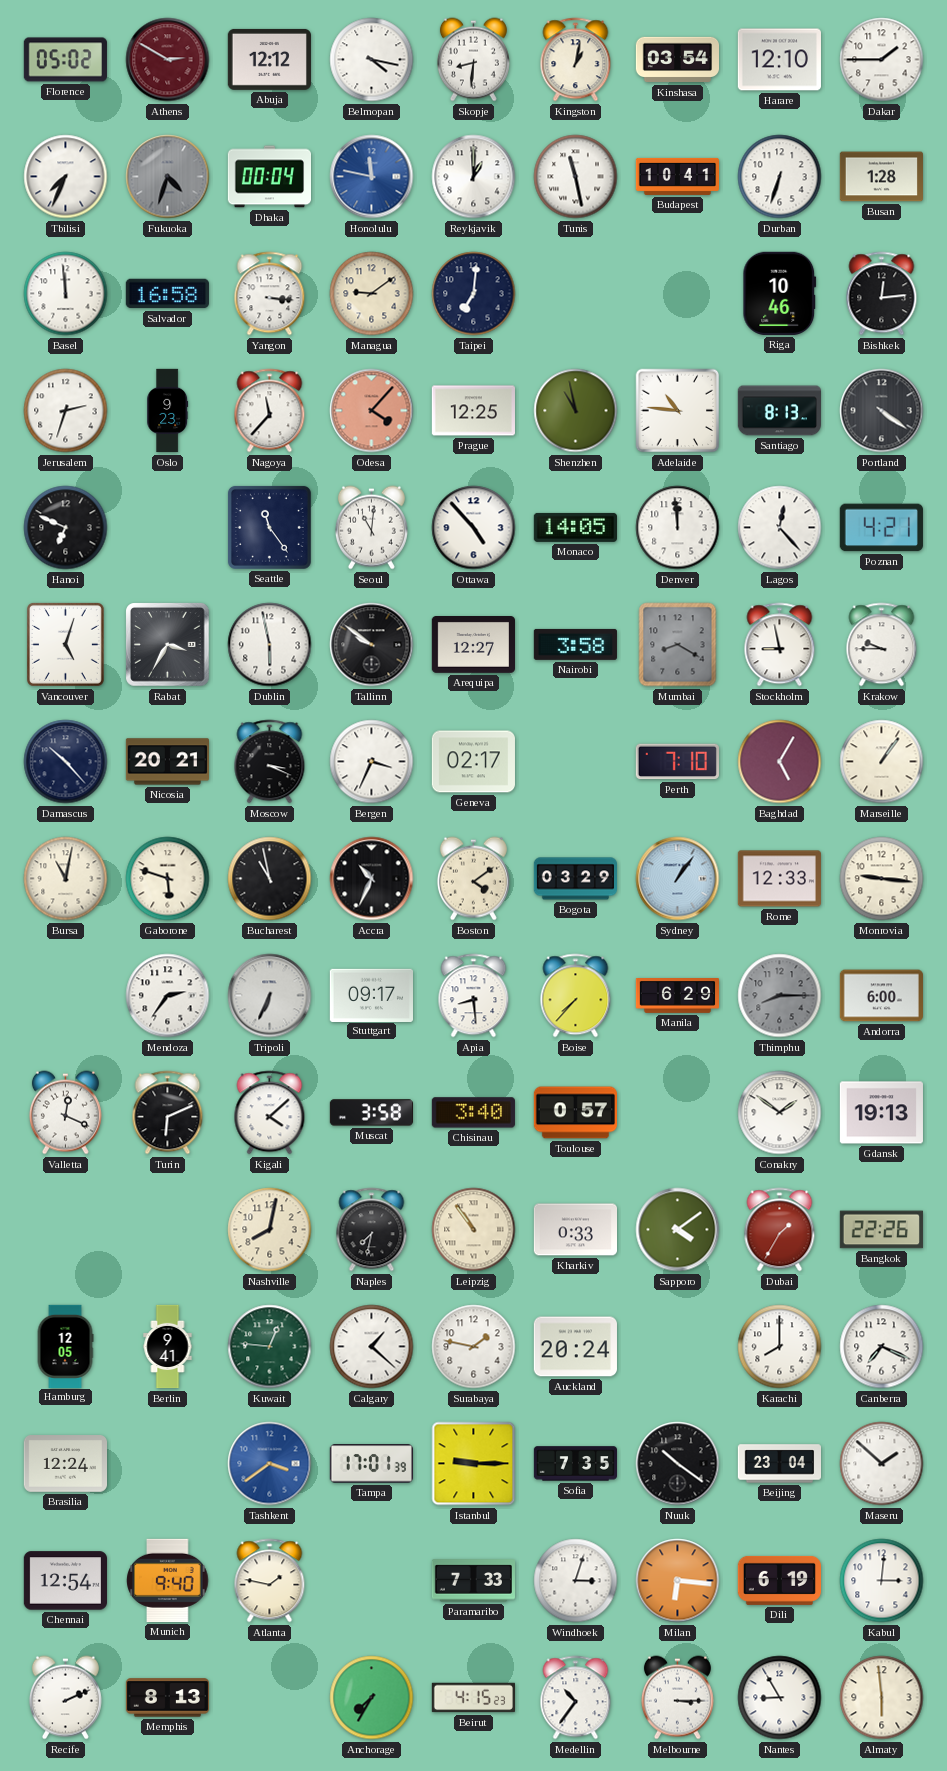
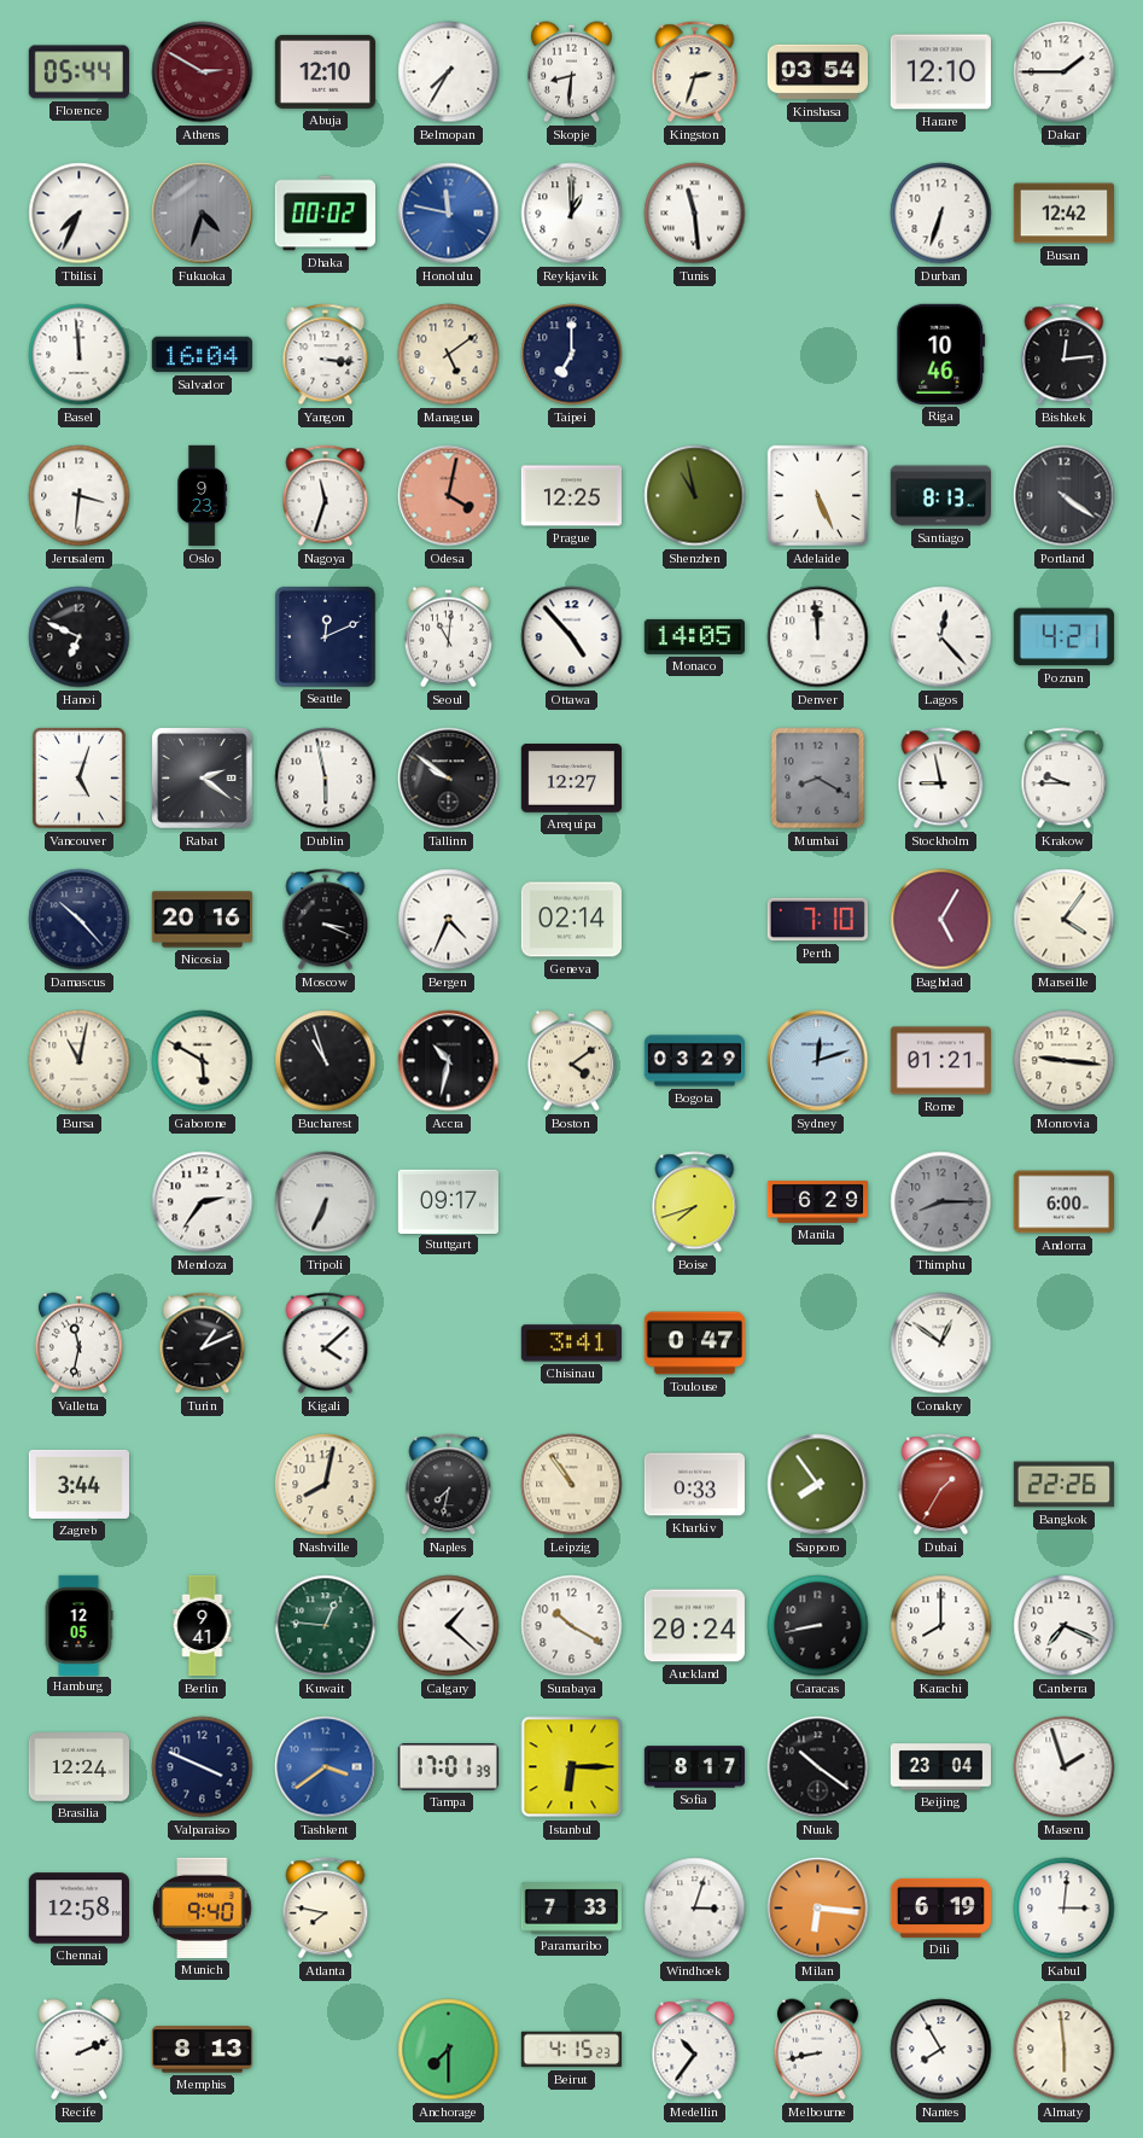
Florence: 05:02 -> 05:44 (78, 72)
Abuja: 12:12 -> 12:10 (325, 71)
Belmopan: 4:17 -> 7:35 (449, 72)
Kingston: 1:02 -> 2:33 (695, 72)
Dhaka: 00:04 -> 00:02 (325, 214)
Tunis: 11:28 -> 11:29 (695, 214)
Budapest: 10:41 -> none (677, 176)
Busan: 1:28 -> 12:42 (1063, 214)
Salvador: 16:58 -> 16:04 (202, 355)
Managua: 9:09 -> 5:09 (449, 355)
Taipei: 7:01 -> 7:00 (572, 355)
Jerusalem: 2:33 -> 3:31 (80, 496)
Nagoya: 11:37 -> 11:33 (326, 496)
Odesa: 4:07 -> 4:02 (449, 496)
Adelaide: 10:46 -> 5:26 (818, 496)
Seattle: 11:24 -> 12:11 (325, 636)
Rabat: 3:35 -> 2:21 (203, 779)
Nairobi: 3:58 -> none (575, 644)
Nicosia: 20:21 -> 20:16 (202, 920)
Bergen: 3:34 -> 4:34 (449, 920)
Geneva: 02:17 -> 02:14 (571, 920)
Marseille: 1:06 -> 4:06 (1065, 920)
Gaborone: 5:48 -> 5:50 (203, 1061)
Bucharest: 10:58 -> 10:57 (326, 1061)
Accra: 10:34 -> 10:32 (449, 1061)
Sydney: 1:06 -> 12:12 (818, 1061)
Rome: 12:33 -> 01:21 (940, 1061)
Apia: 8:29 -> none (474, 996)
Boise: 7:37 -> 7:42 (695, 1202)
Valletta: 12:19 -> 11:32 (78, 1344)
Turin: 6:11 -> 1:11 (203, 1344)
Muscat: 3:58 -> none (371, 1113)
Chisinau: 3:40 -> 3:41 (571, 1344)
Toulouse: 0:57 -> 0:47 (694, 1344)
Conakry: 1:51 -> 12:51 (941, 1344)
Gdansk: 19:13 -> none (881, 1113)
Zagreb: none -> 3:44 (78, 1484)
Sapporo: 4:09 -> 7:54 (818, 1485)
Surabaya: 1:47 -> 10:20 (572, 1626)
Caracas: none -> 8:43 (818, 1626)
Valparaiso: none -> 3:49 (203, 1767)
Istanbul: 9:15 -> 6:15 (572, 1767)
Sofia: 7:35 -> 8:17 (694, 1767)
Maseru: 1:52 -> 1:57 (1065, 1767)
Chennai: 12:54 -> 12:58 (78, 1909)
Atlanta: 1:47 -> 7:47 (326, 1909)
Anchorage: 7:35 -> 7:30 (449, 2050)
Melbourne: 3:15 -> 8:43 (817, 2050)
Nantes: 8:55 -> 7:55 (941, 2050)
